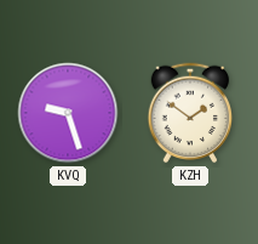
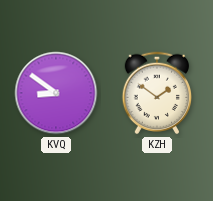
KVQ: 9:27 -> 8:51 (56, 93)
